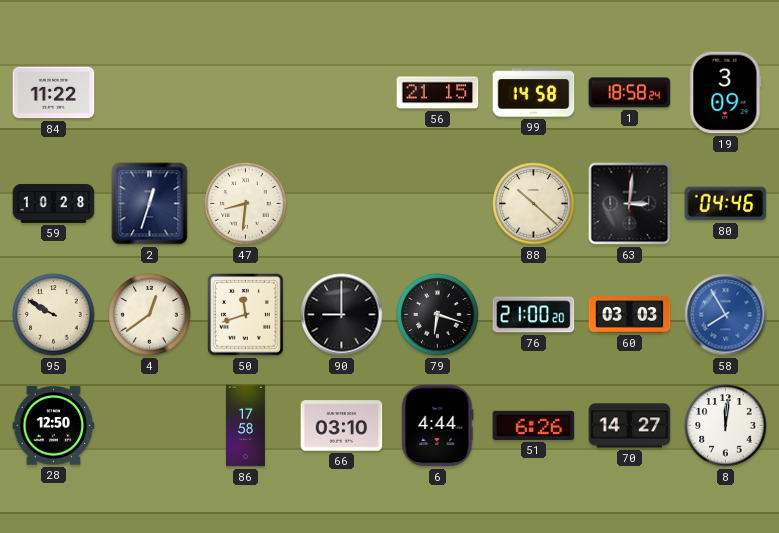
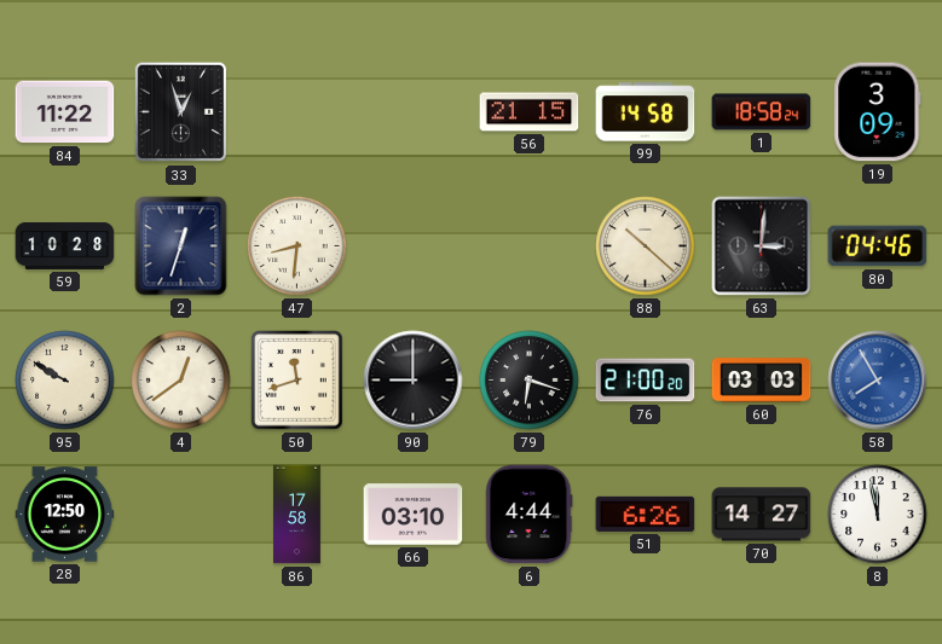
33: none -> 12:57 (180, 112)
8: 12:01 -> 11:58 (878, 515)
